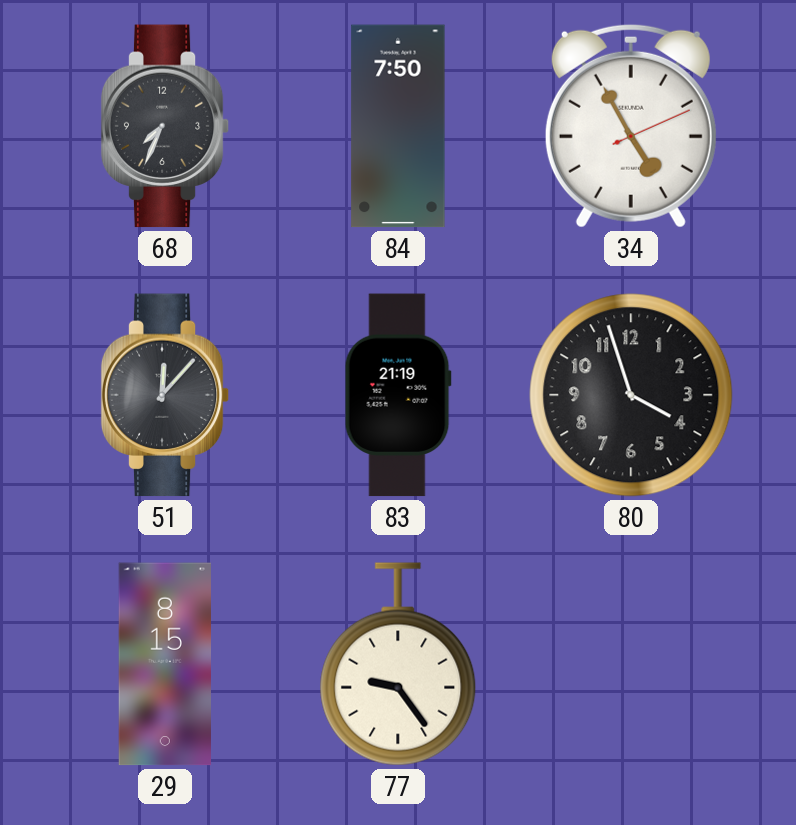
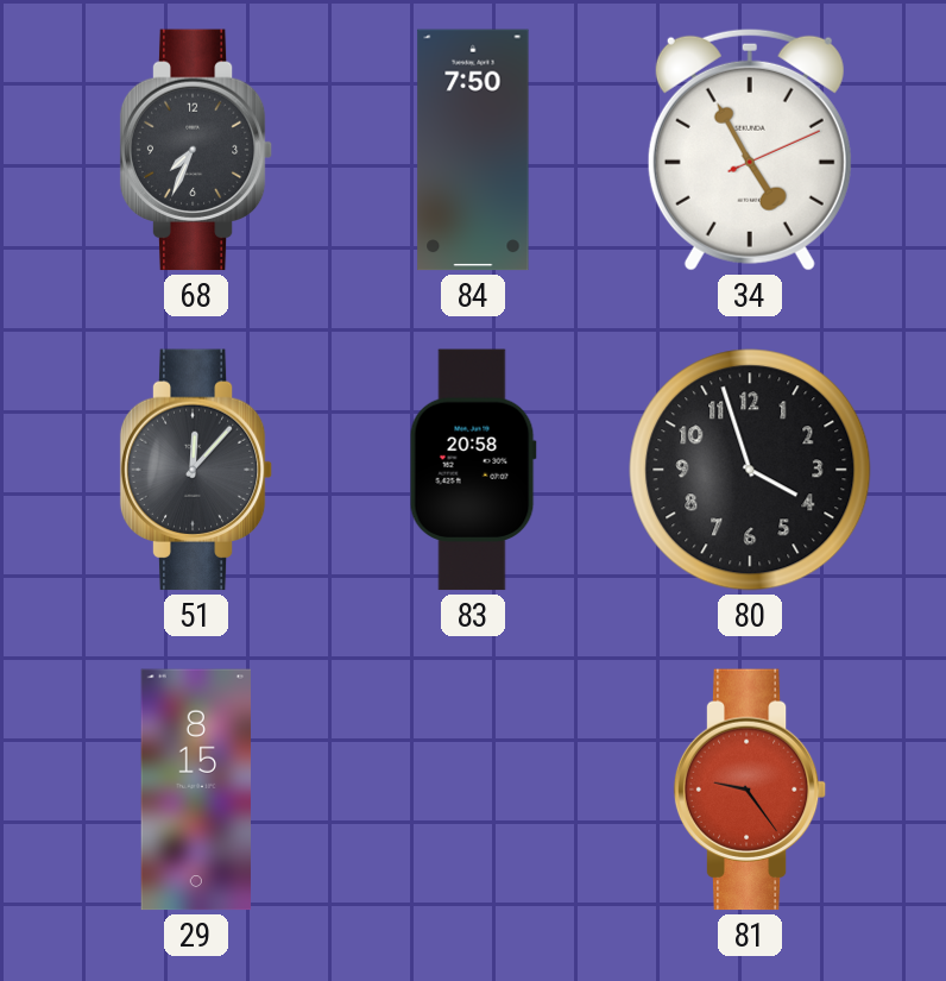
83: 21:19 -> 20:58 (473, 470)
77: 9:24 -> none (398, 664)
81: none -> 9:24 (750, 790)
